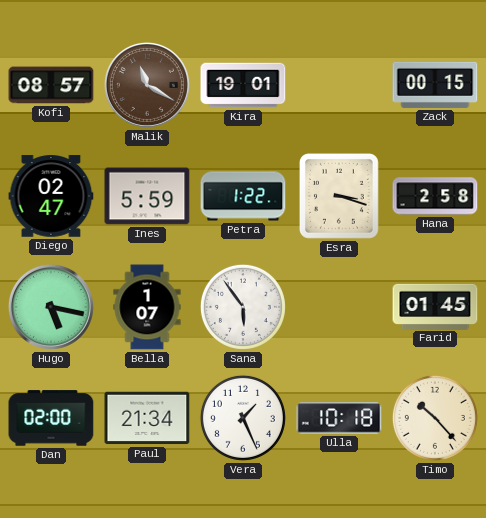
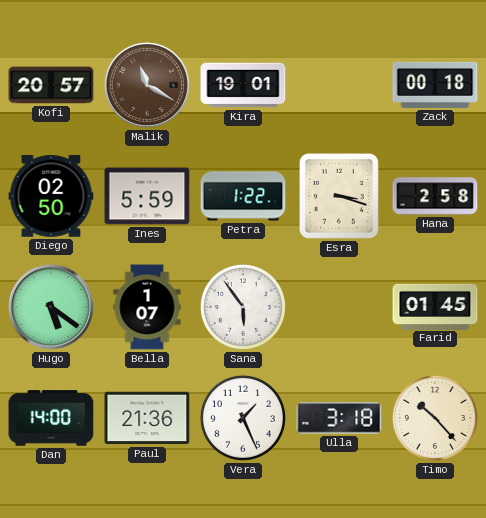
Kofi: 08:57 -> 20:57 (51, 85)
Zack: 00:15 -> 00:18 (435, 85)
Diego: 02:47 -> 02:50 (51, 196)
Hugo: 5:17 -> 5:21 (51, 307)
Dan: 02:00 -> 14:00 (51, 418)
Paul: 21:34 -> 21:36 (147, 418)
Ulla: 10:18 -> 3:18 (339, 418)
